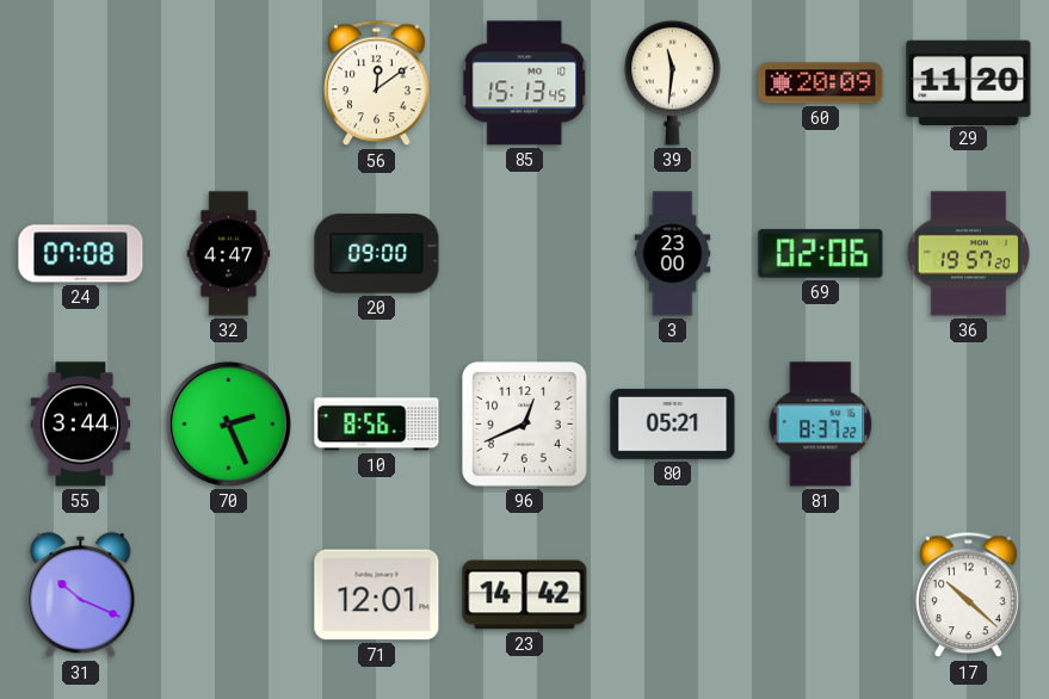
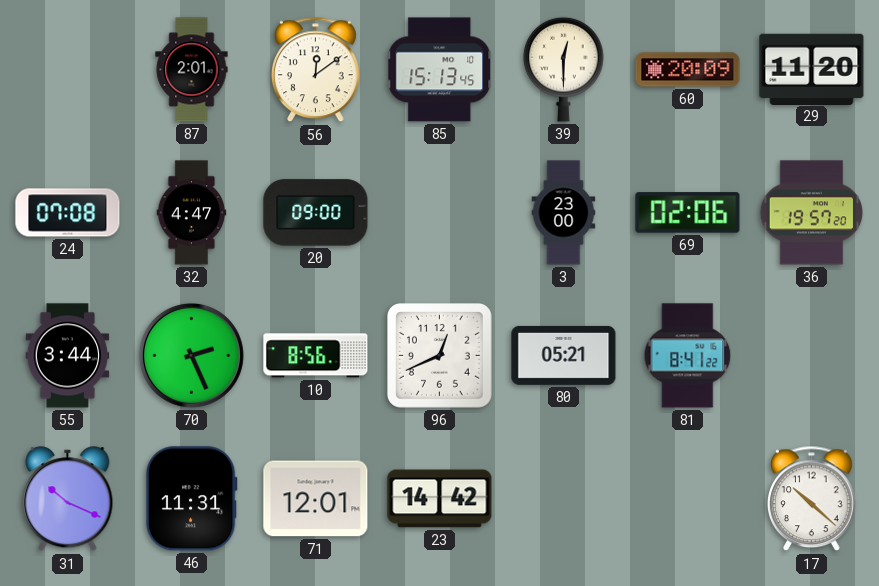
87: none -> 2:01 (192, 70)
39: 11:31 -> 12:30 (564, 69)
81: 8:37 -> 8:41 (688, 356)
46: none -> 11:31 (191, 499)
